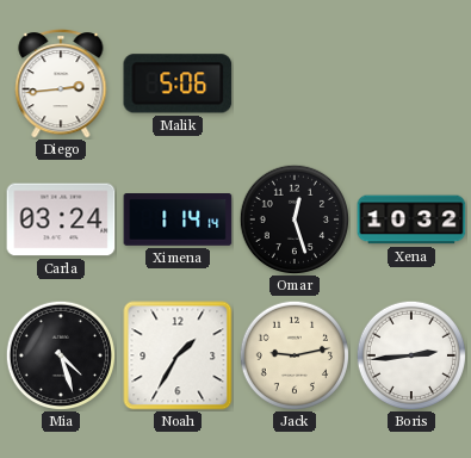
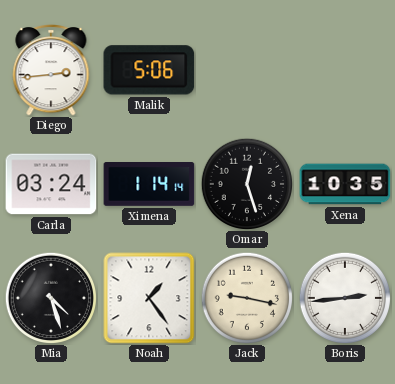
Xena: 10:32 -> 10:35 (345, 184)
Noah: 1:35 -> 1:24 (149, 298)
Jack: 9:13 -> 9:17 (246, 297)
